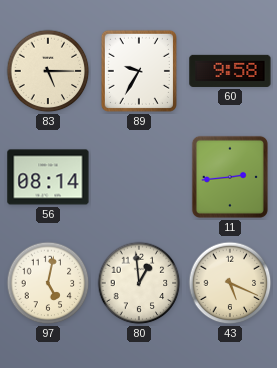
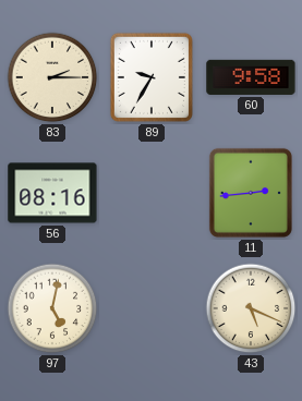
83: 5:15 -> 2:15 (52, 77)
56: 08:14 -> 08:16 (52, 193)
80: 12:59 -> none (139, 283)
